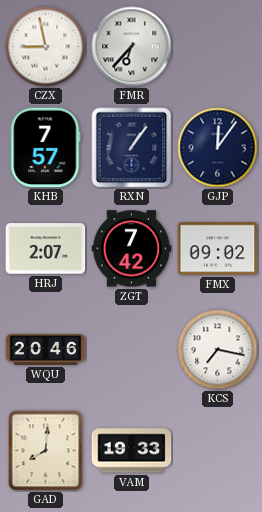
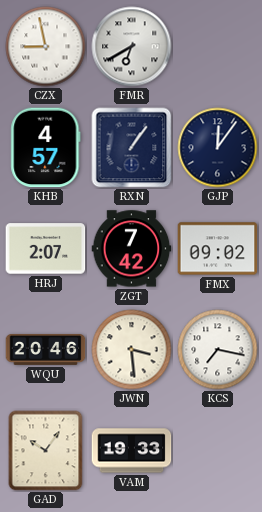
FMR: 6:37 -> 6:40 (132, 47)
KHB: 7:57 -> 4:57 (46, 148)
JWN: none -> 3:29 (132, 350)
GAD: 8:01 -> 10:06 (46, 451)
